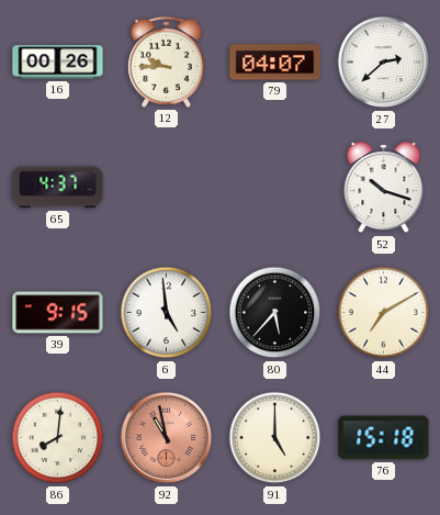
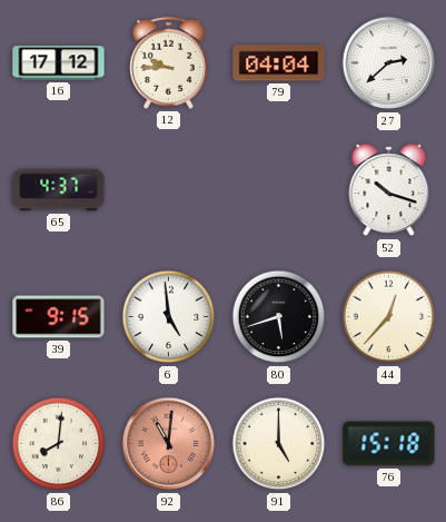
16: 00:26 -> 17:12 (59, 63)
79: 04:07 -> 04:04 (279, 63)
80: 5:37 -> 5:42 (279, 317)
44: 7:10 -> 12:37 (389, 317)
92: 10:58 -> 11:01 (169, 444)
